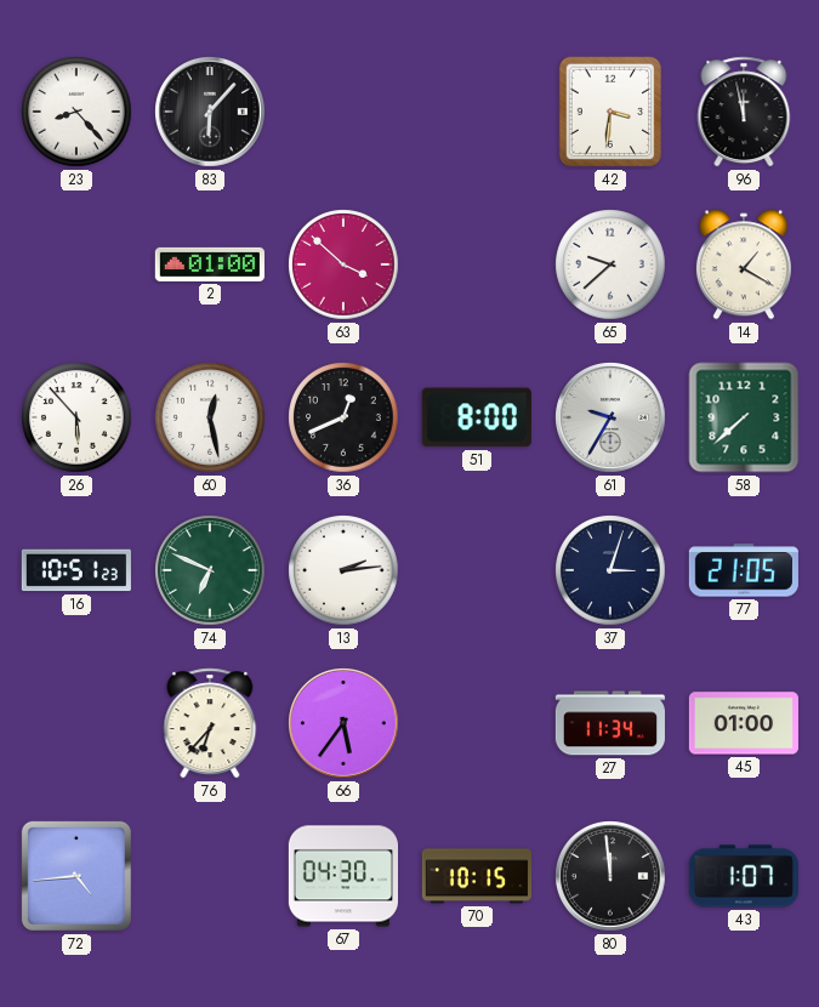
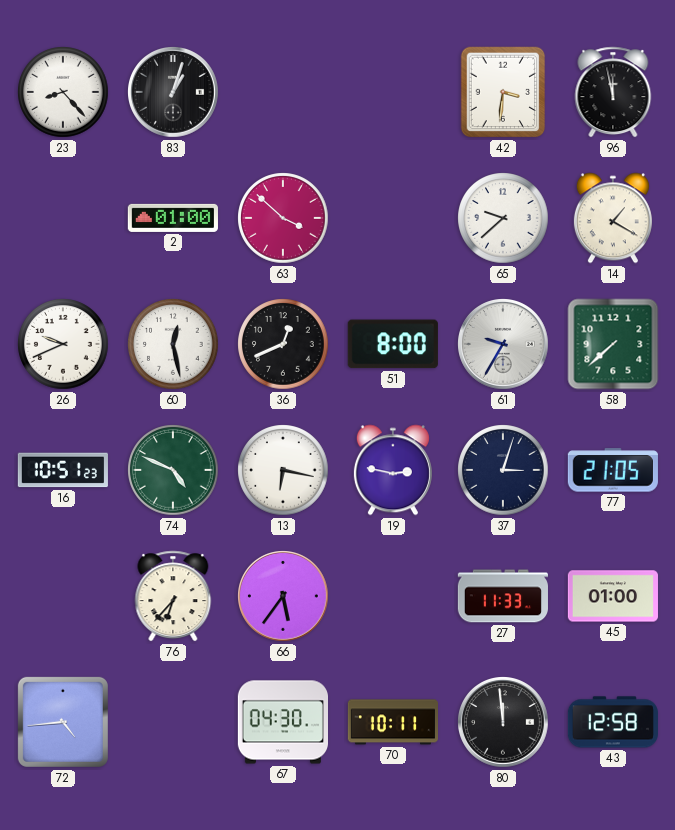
83: 6:07 -> 1:03 (174, 93)
26: 5:53 -> 9:41 (63, 344)
74: 6:49 -> 4:49 (173, 470)
13: 2:14 -> 6:17 (283, 470)
19: none -> 2:47 (393, 470)
27: 11:34 -> 11:33 (503, 596)
70: 10:15 -> 10:11 (392, 722)
43: 1:07 -> 12:58 (613, 722)
